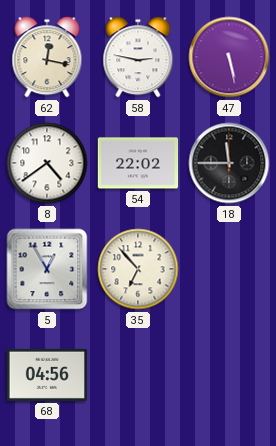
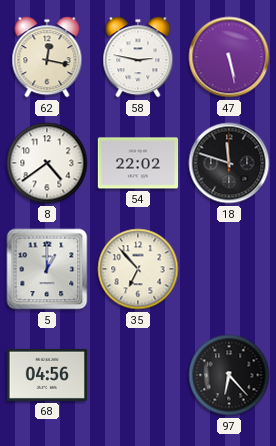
18: 11:45 -> 11:48 (229, 163)
5: 12:55 -> 1:00 (47, 269)
97: none -> 6:23 (229, 375)
